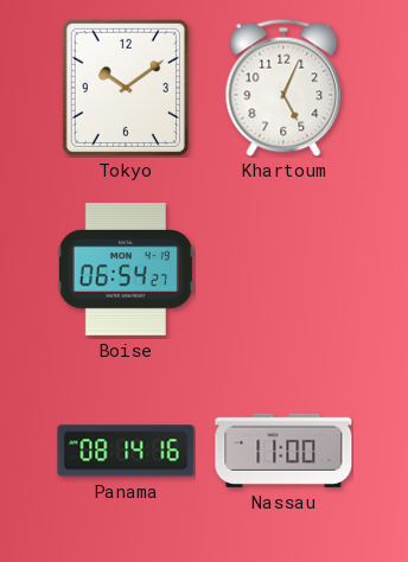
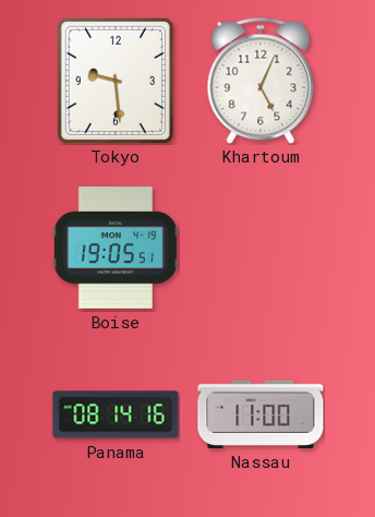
Tokyo: 10:09 -> 9:29 (116, 80)
Boise: 06:54 -> 19:05 (116, 248)
